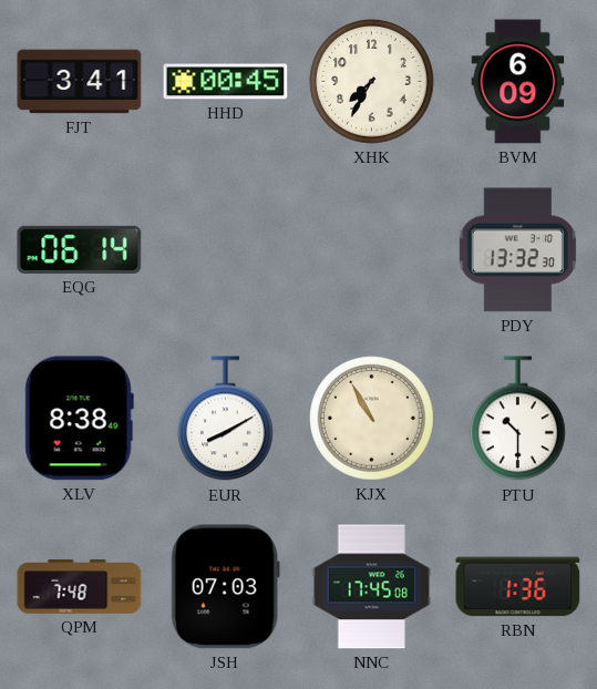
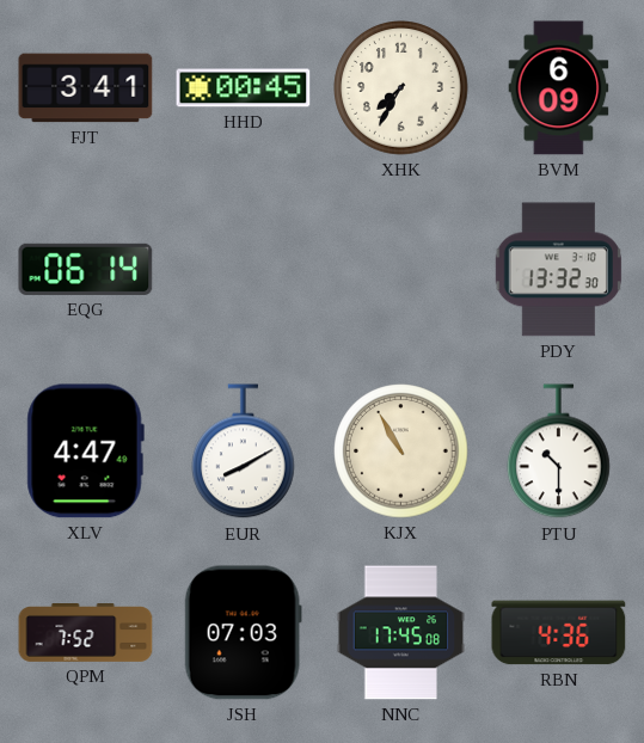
XLV: 8:38 -> 4:47 (85, 452)
QPM: 7:48 -> 7:52 (86, 633)
RBN: 1:36 -> 4:36 (559, 633)
